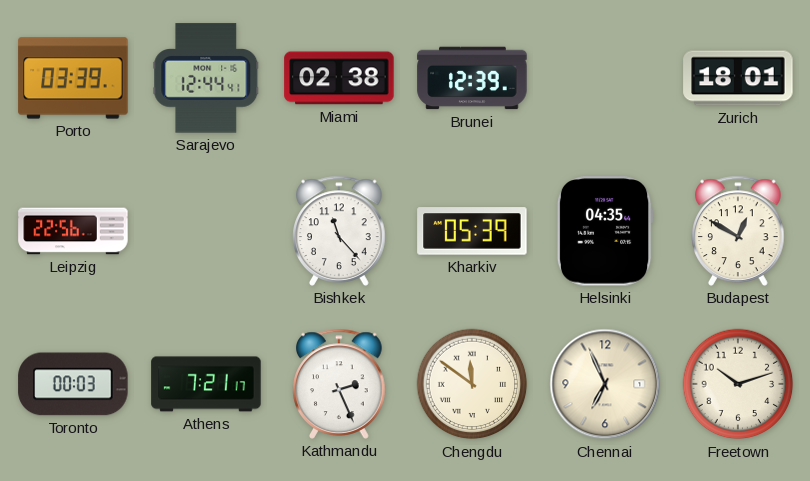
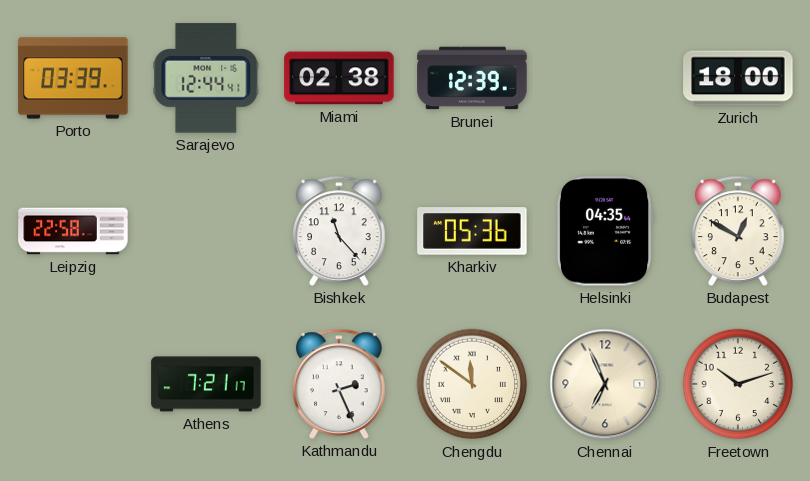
Zurich: 18:01 -> 18:00 (738, 78)
Leipzig: 22:56 -> 22:58 (73, 231)
Kharkiv: 05:39 -> 05:36 (472, 231)
Toronto: 00:03 -> none (73, 384)
